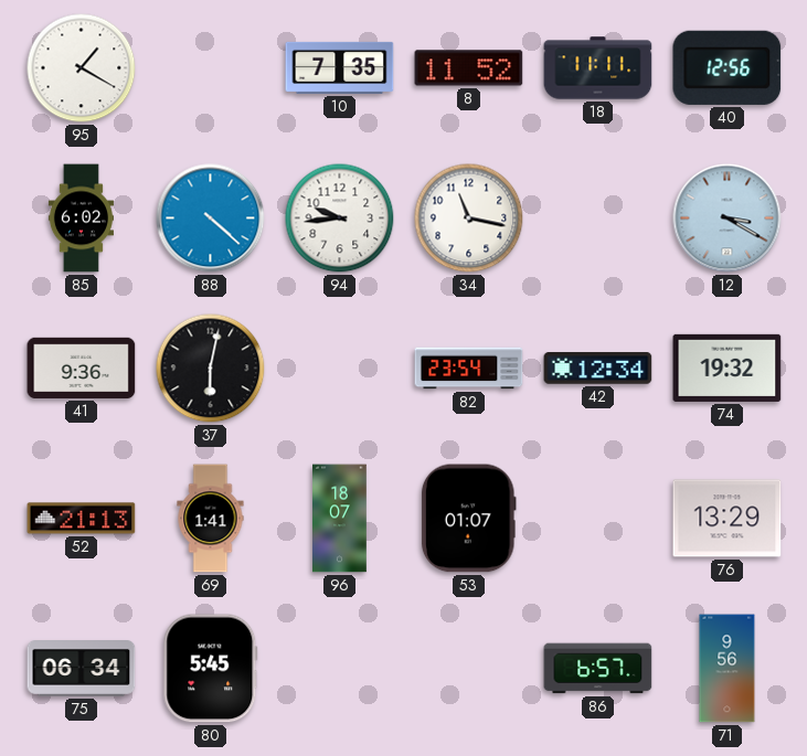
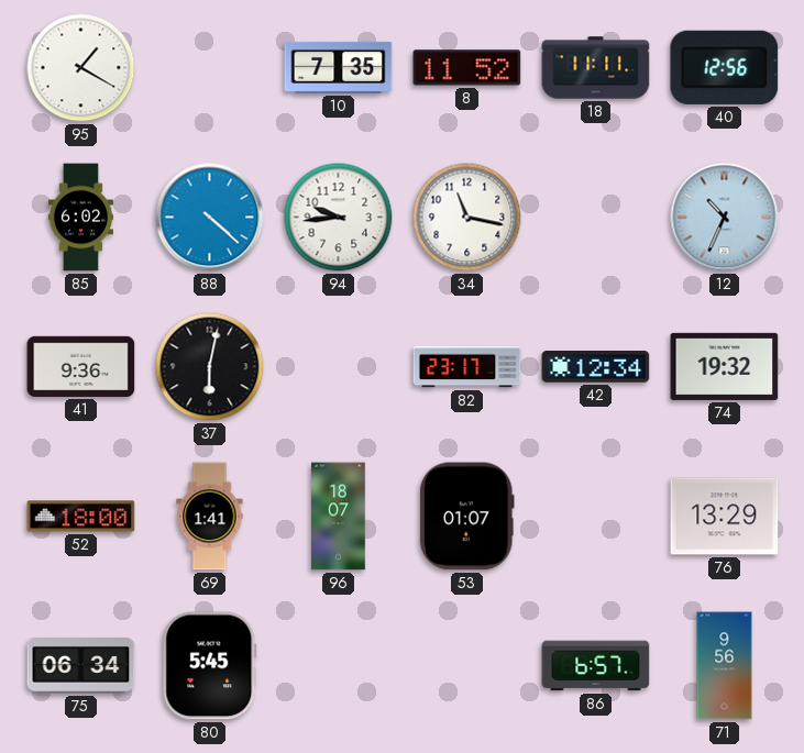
12: 3:20 -> 10:34 (725, 218)
82: 23:54 -> 23:17 (467, 367)
52: 21:13 -> 18:00 (81, 517)
